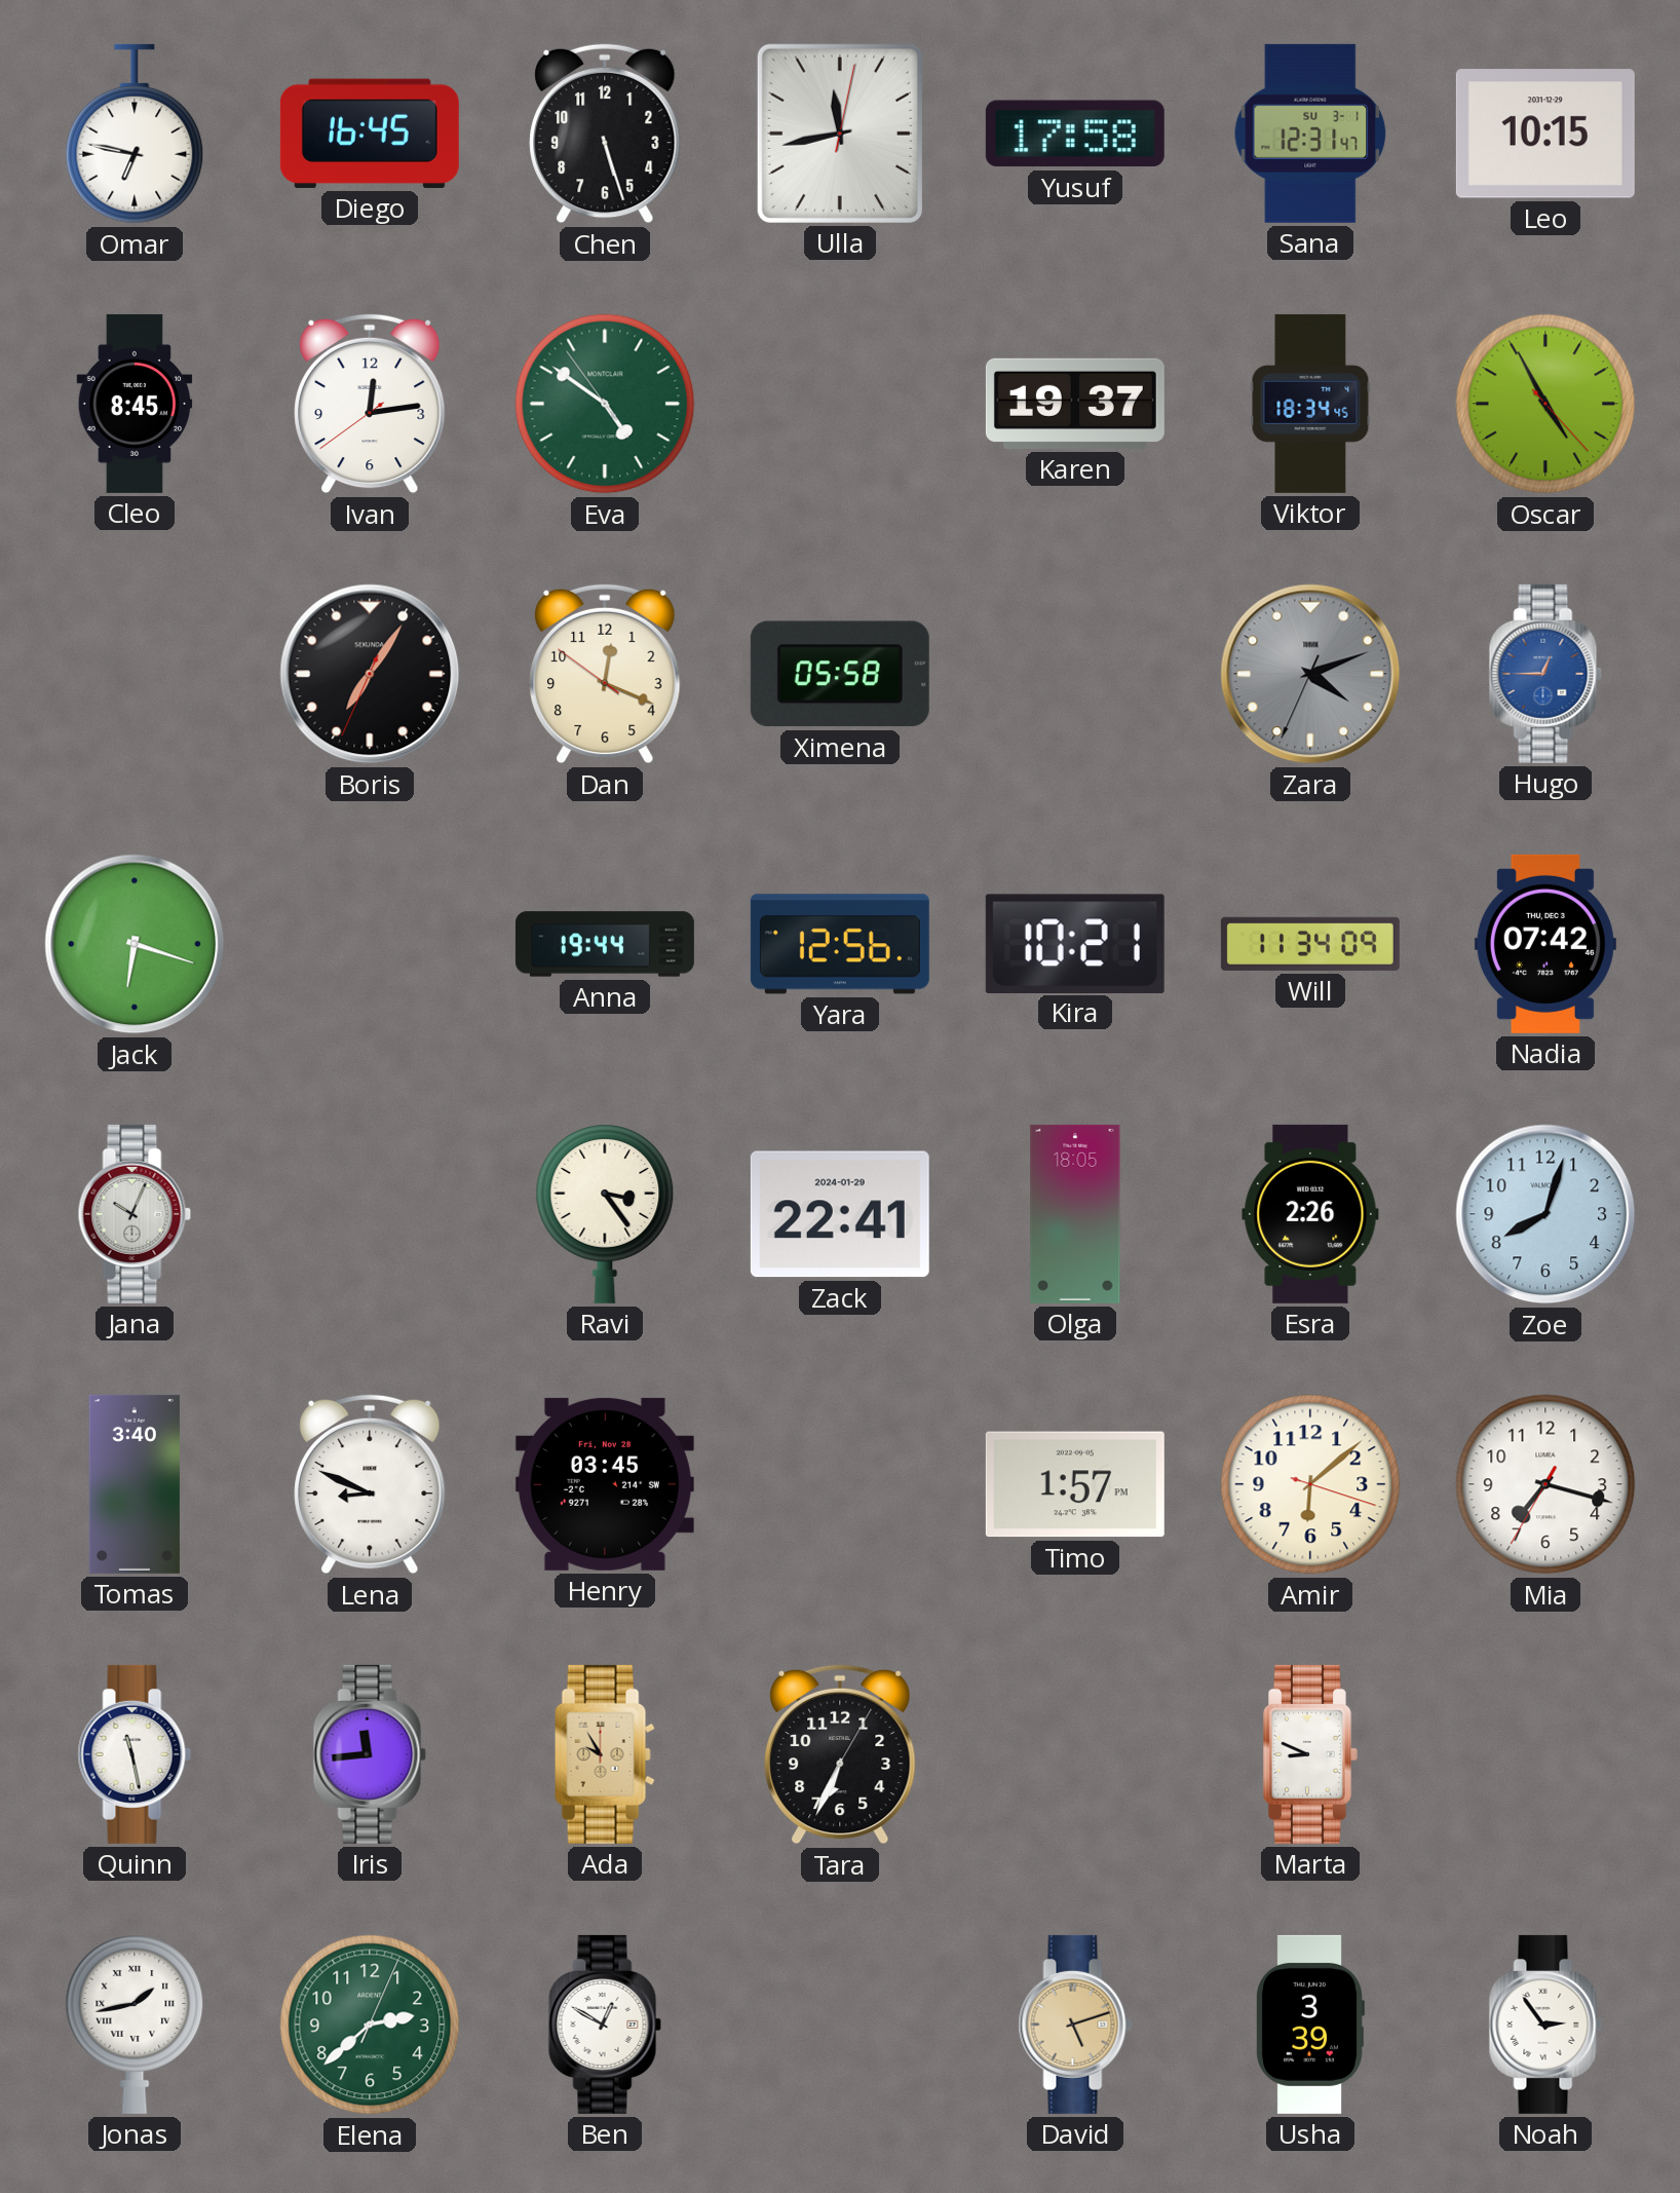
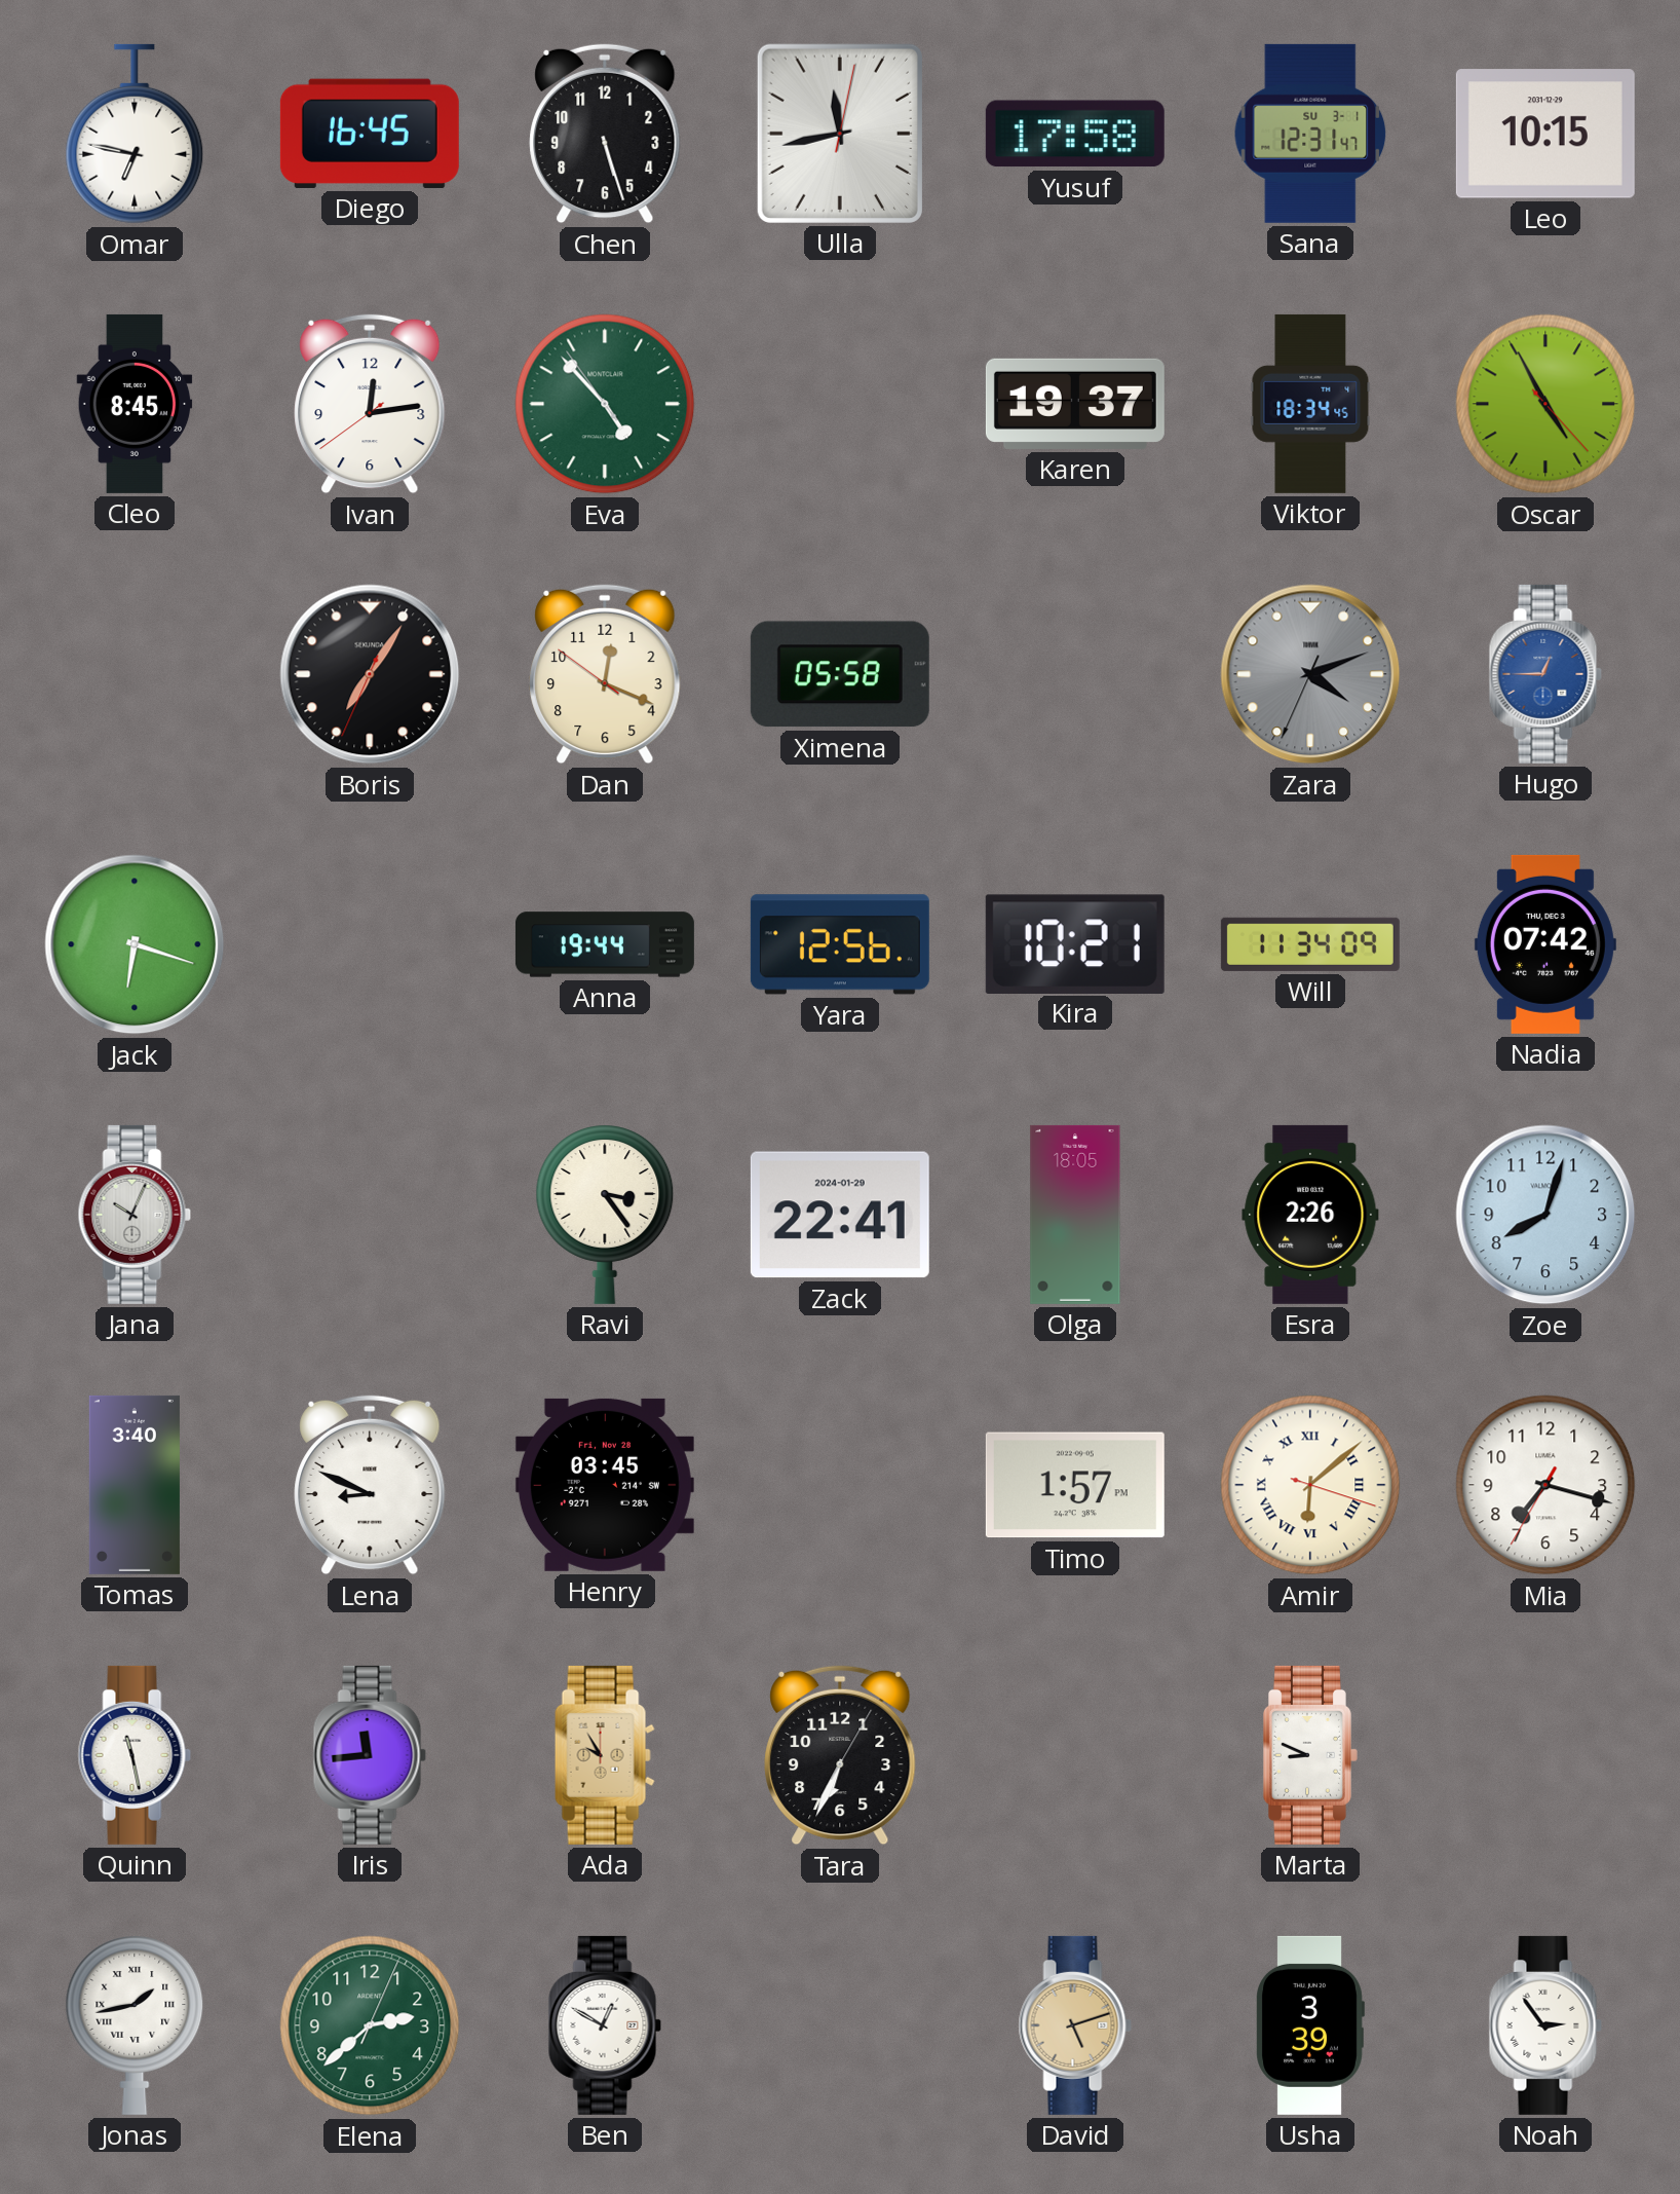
Eva: 4:50 -> 4:52 (605, 404)
Amir numerals: Arabic -> Roman (1310, 1485)
